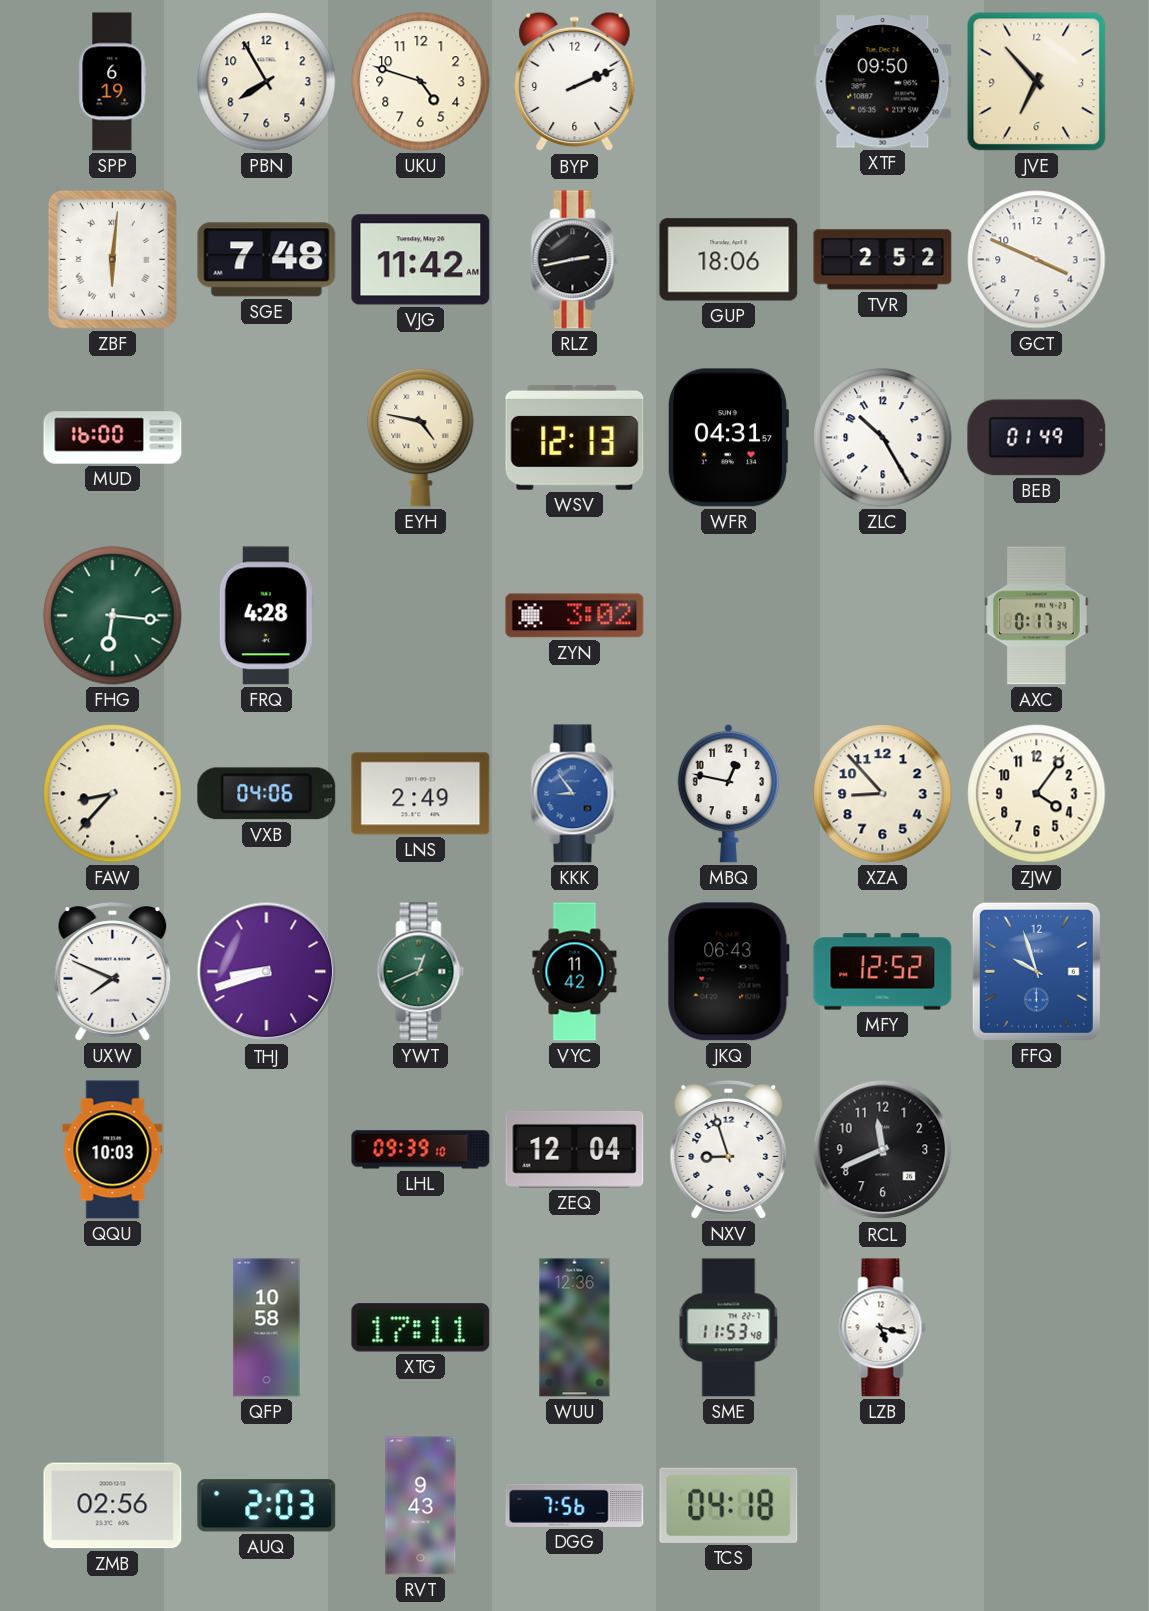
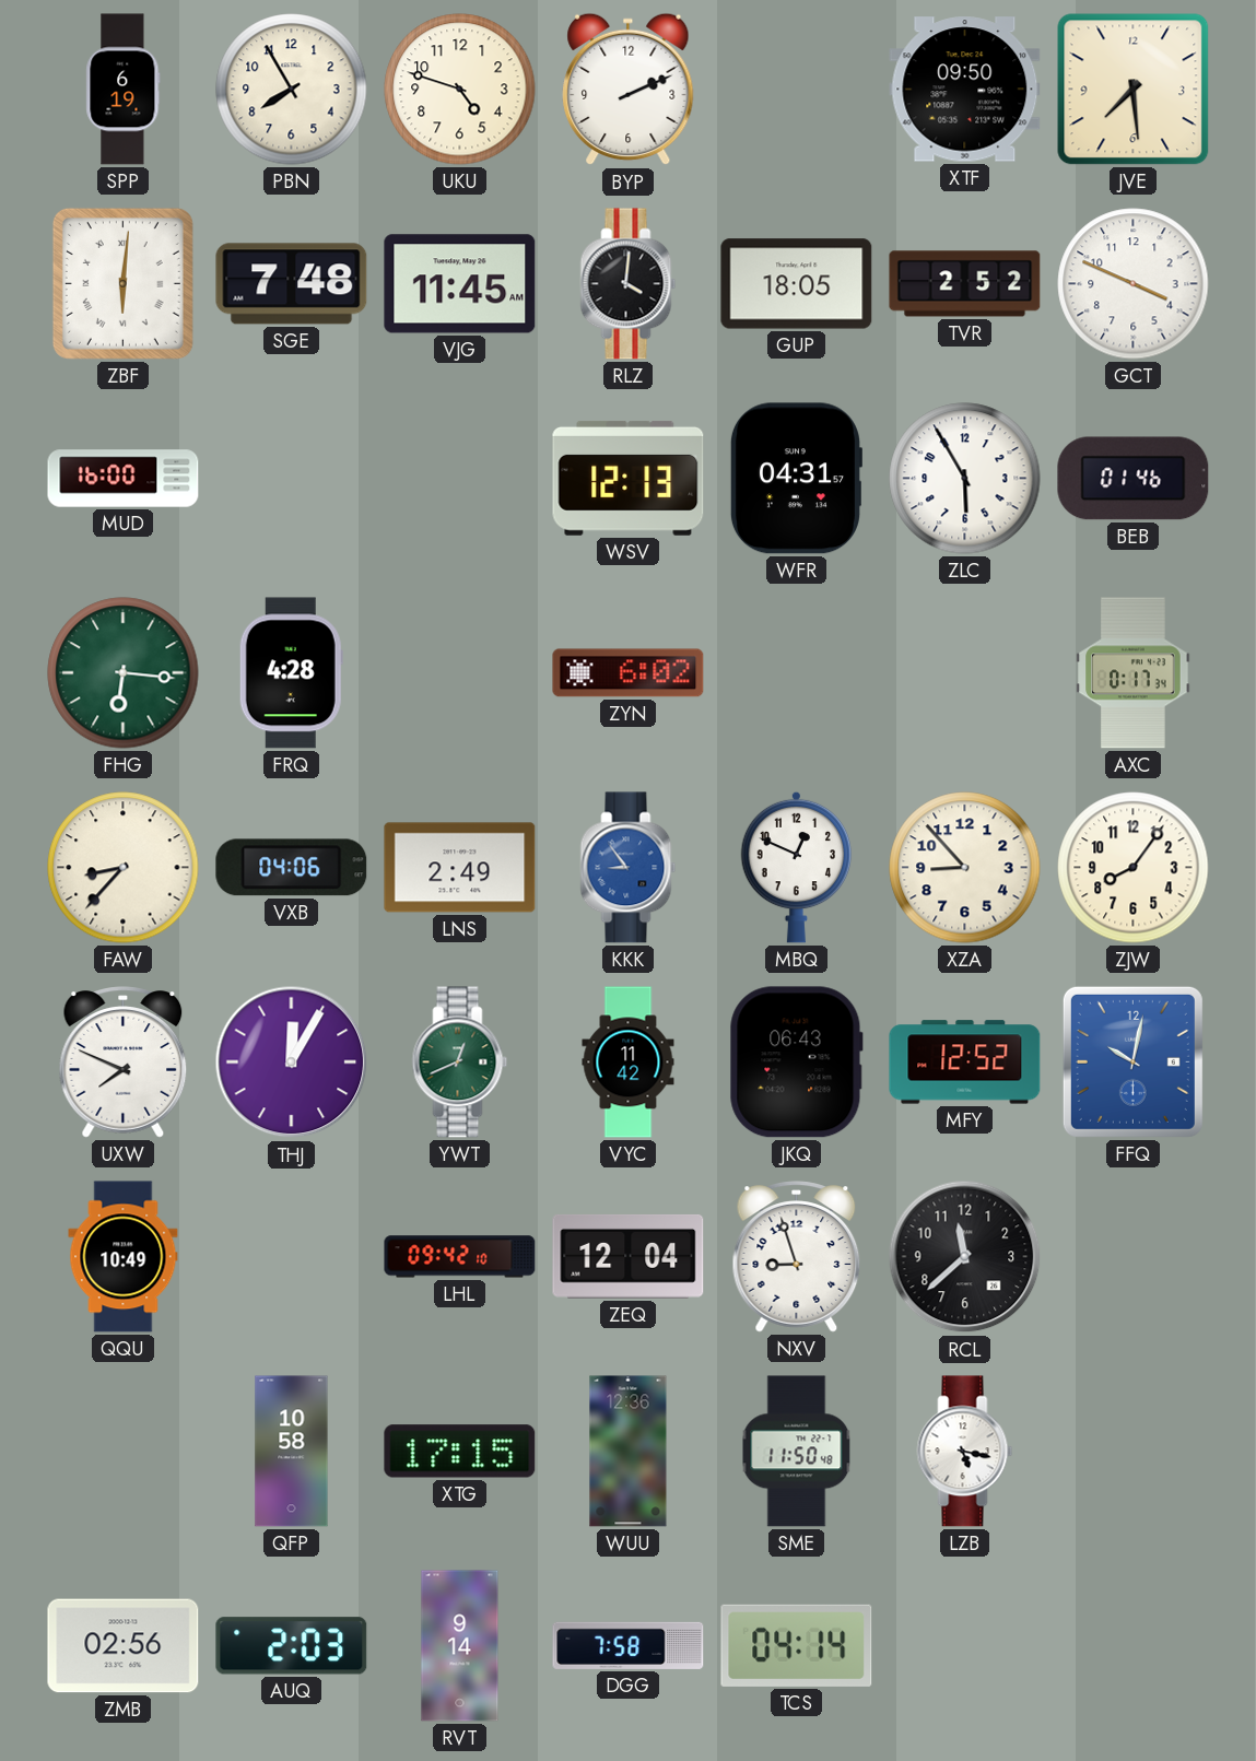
JVE: 6:53 -> 7:29 (1134, 90)
VJG: 11:42 -> 11:45 (460, 284)
RLZ: 2:43 -> 4:01 (629, 284)
GUP: 18:06 -> 18:05 (797, 284)
EYH: 4:47 -> none (421, 437)
ZLC: 10:25 -> 5:55 (965, 479)
BEB: 01:49 -> 01:46 (1134, 479)
ZYN: 3:02 -> 6:02 (629, 673)
MBQ: 12:47 -> 12:49 (797, 867)
ZJW: 4:06 -> 8:06 (1134, 868)
THJ: 8:42 -> 12:05 (292, 1063)
FFQ: 9:57 -> 10:02 (1132, 1061)
QQU: 10:03 -> 10:49 (124, 1257)
LHL: 09:39 -> 09:42 (460, 1257)
RCL: 11:41 -> 11:38 (965, 1257)
XTG: 17:11 -> 17:15 (460, 1452)
SME: 11:53 -> 11:50 (797, 1452)
RVT: 9:43 -> 9:14 (460, 1646)
DGG: 7:56 -> 7:58 (629, 1645)
TCS: 04:18 -> 04:14 (797, 1645)
